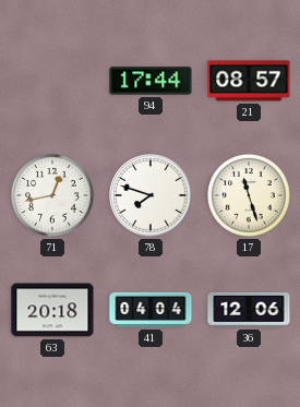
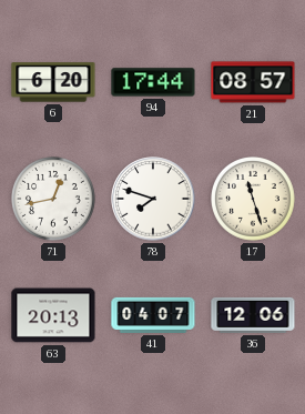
6: none -> 6:20 (53, 82)
63: 20:18 -> 20:13 (53, 315)
41: 04:04 -> 04:07 (153, 315)
